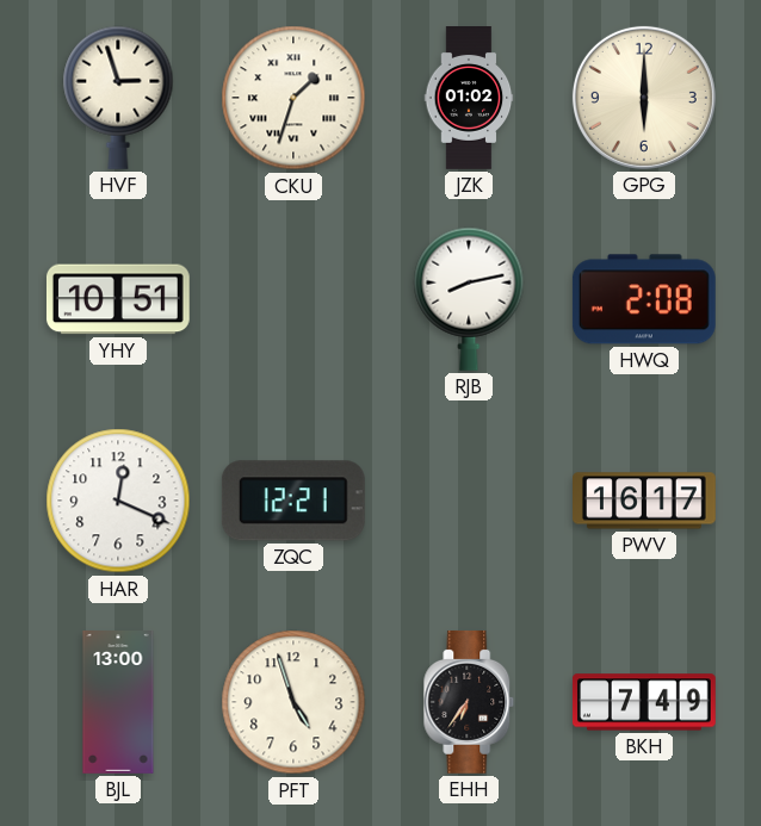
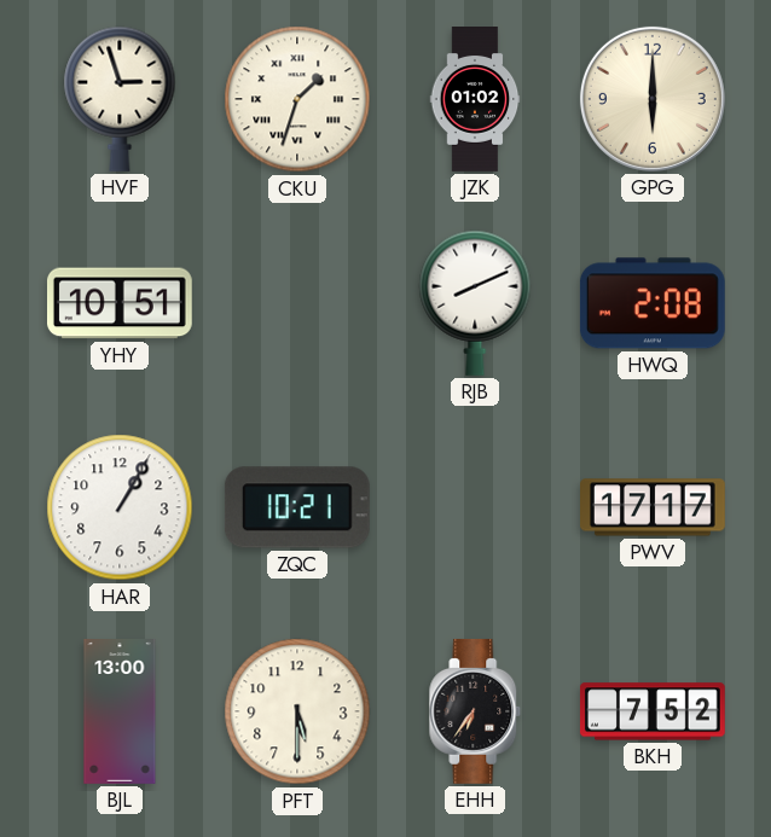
RJB: 8:13 -> 8:11 (475, 303)
HAR: 12:19 -> 1:05 (120, 507)
ZQC: 12:21 -> 10:21 (297, 507)
PWV: 16:17 -> 17:17 (654, 507)
PFT: 4:57 -> 5:30 (297, 711)
BKH: 7:49 -> 7:52 (653, 711)
